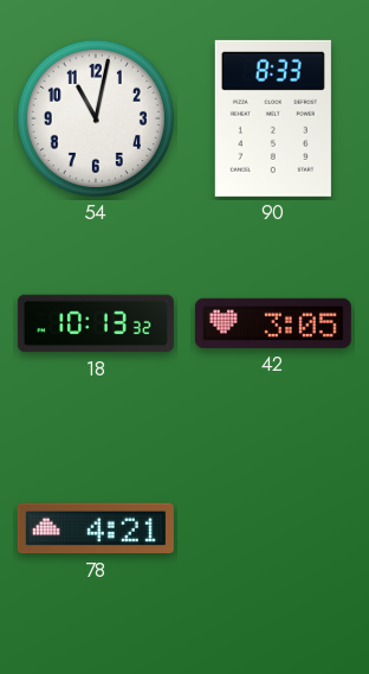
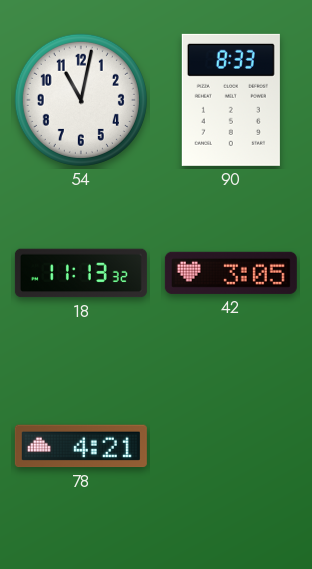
18: 10:13 -> 11:13 (81, 273)
